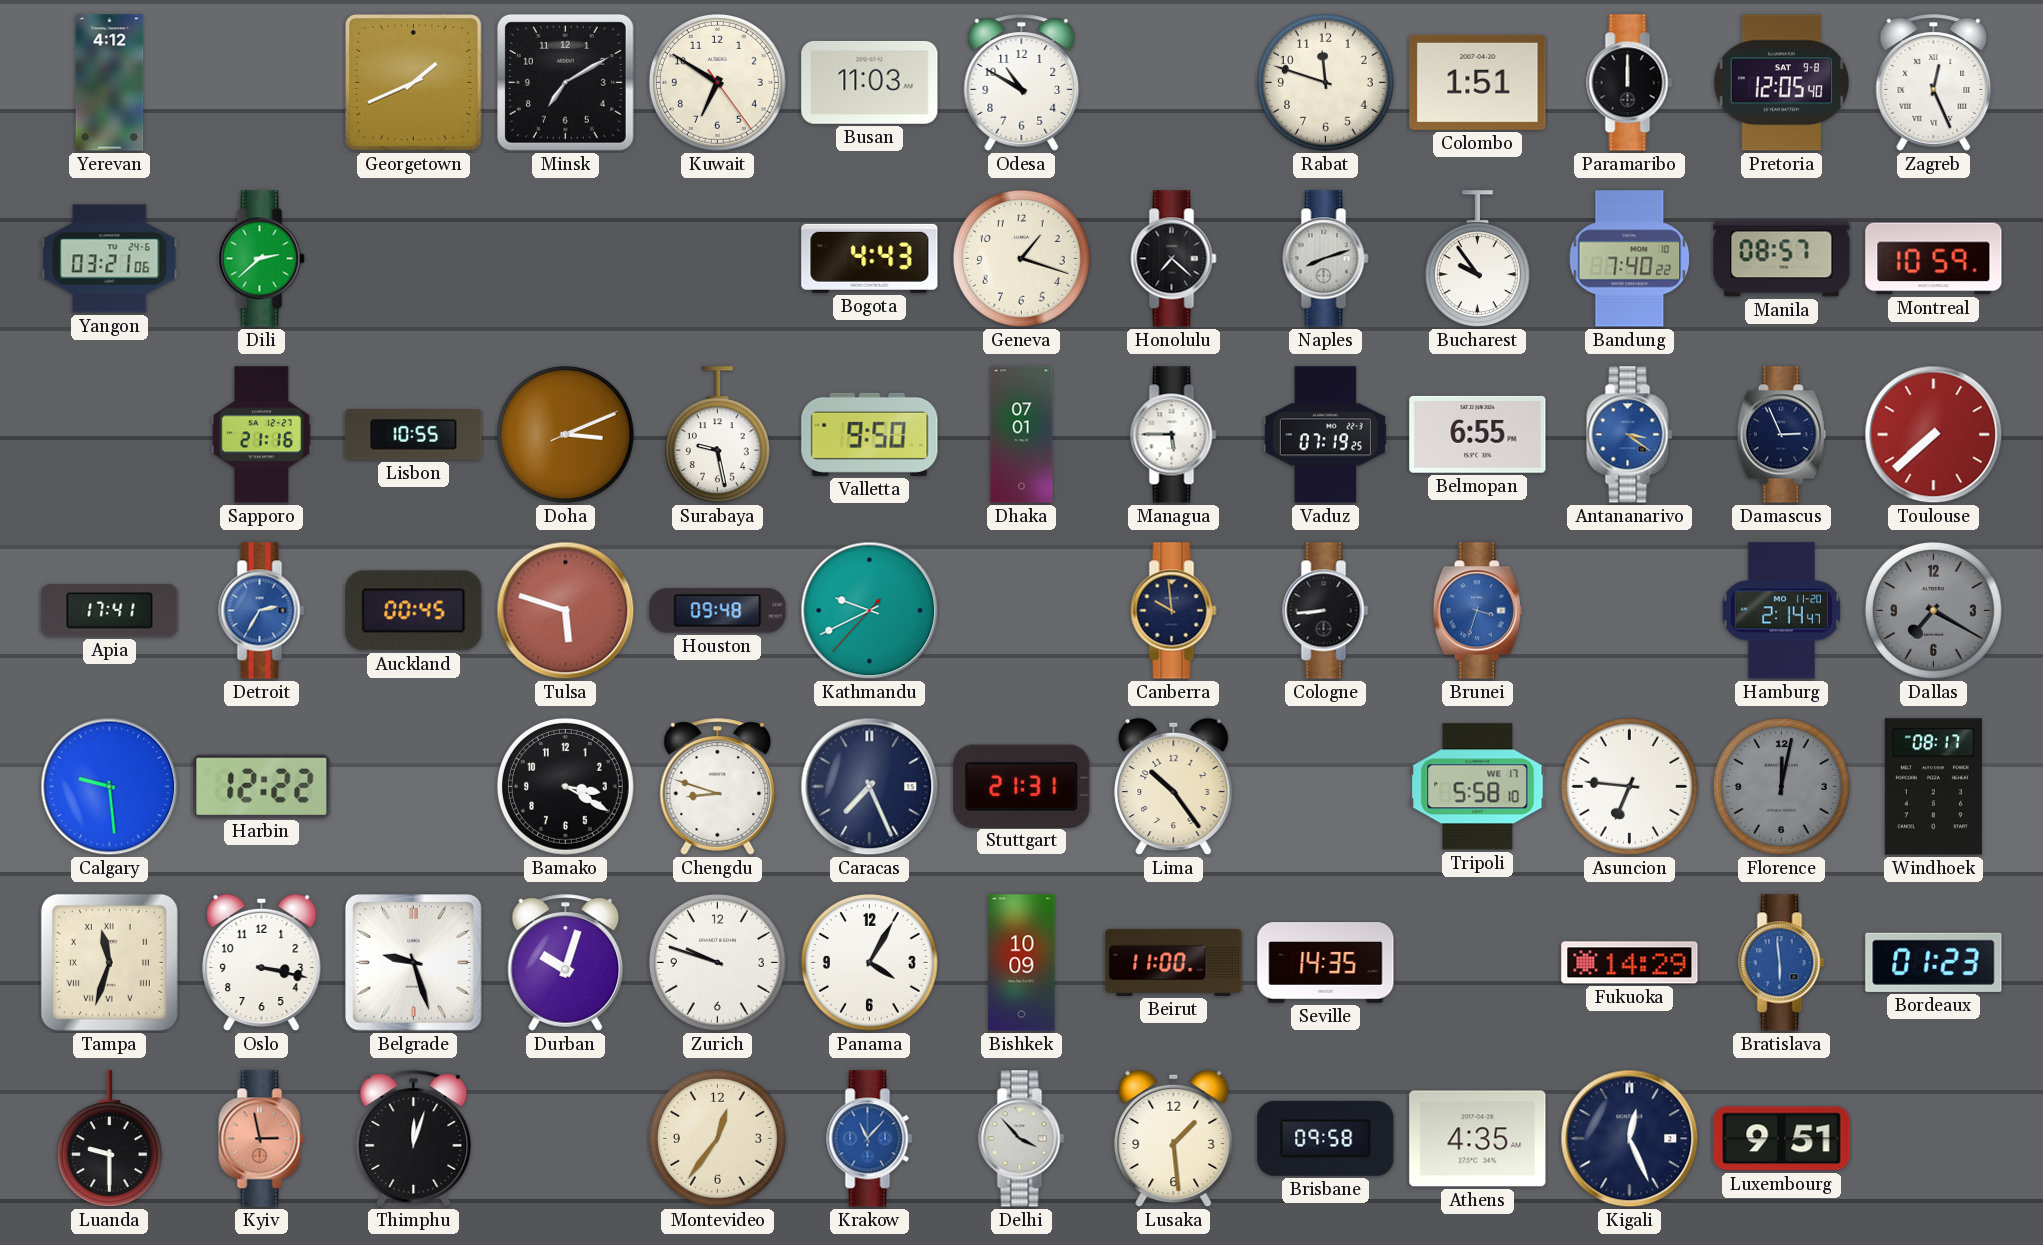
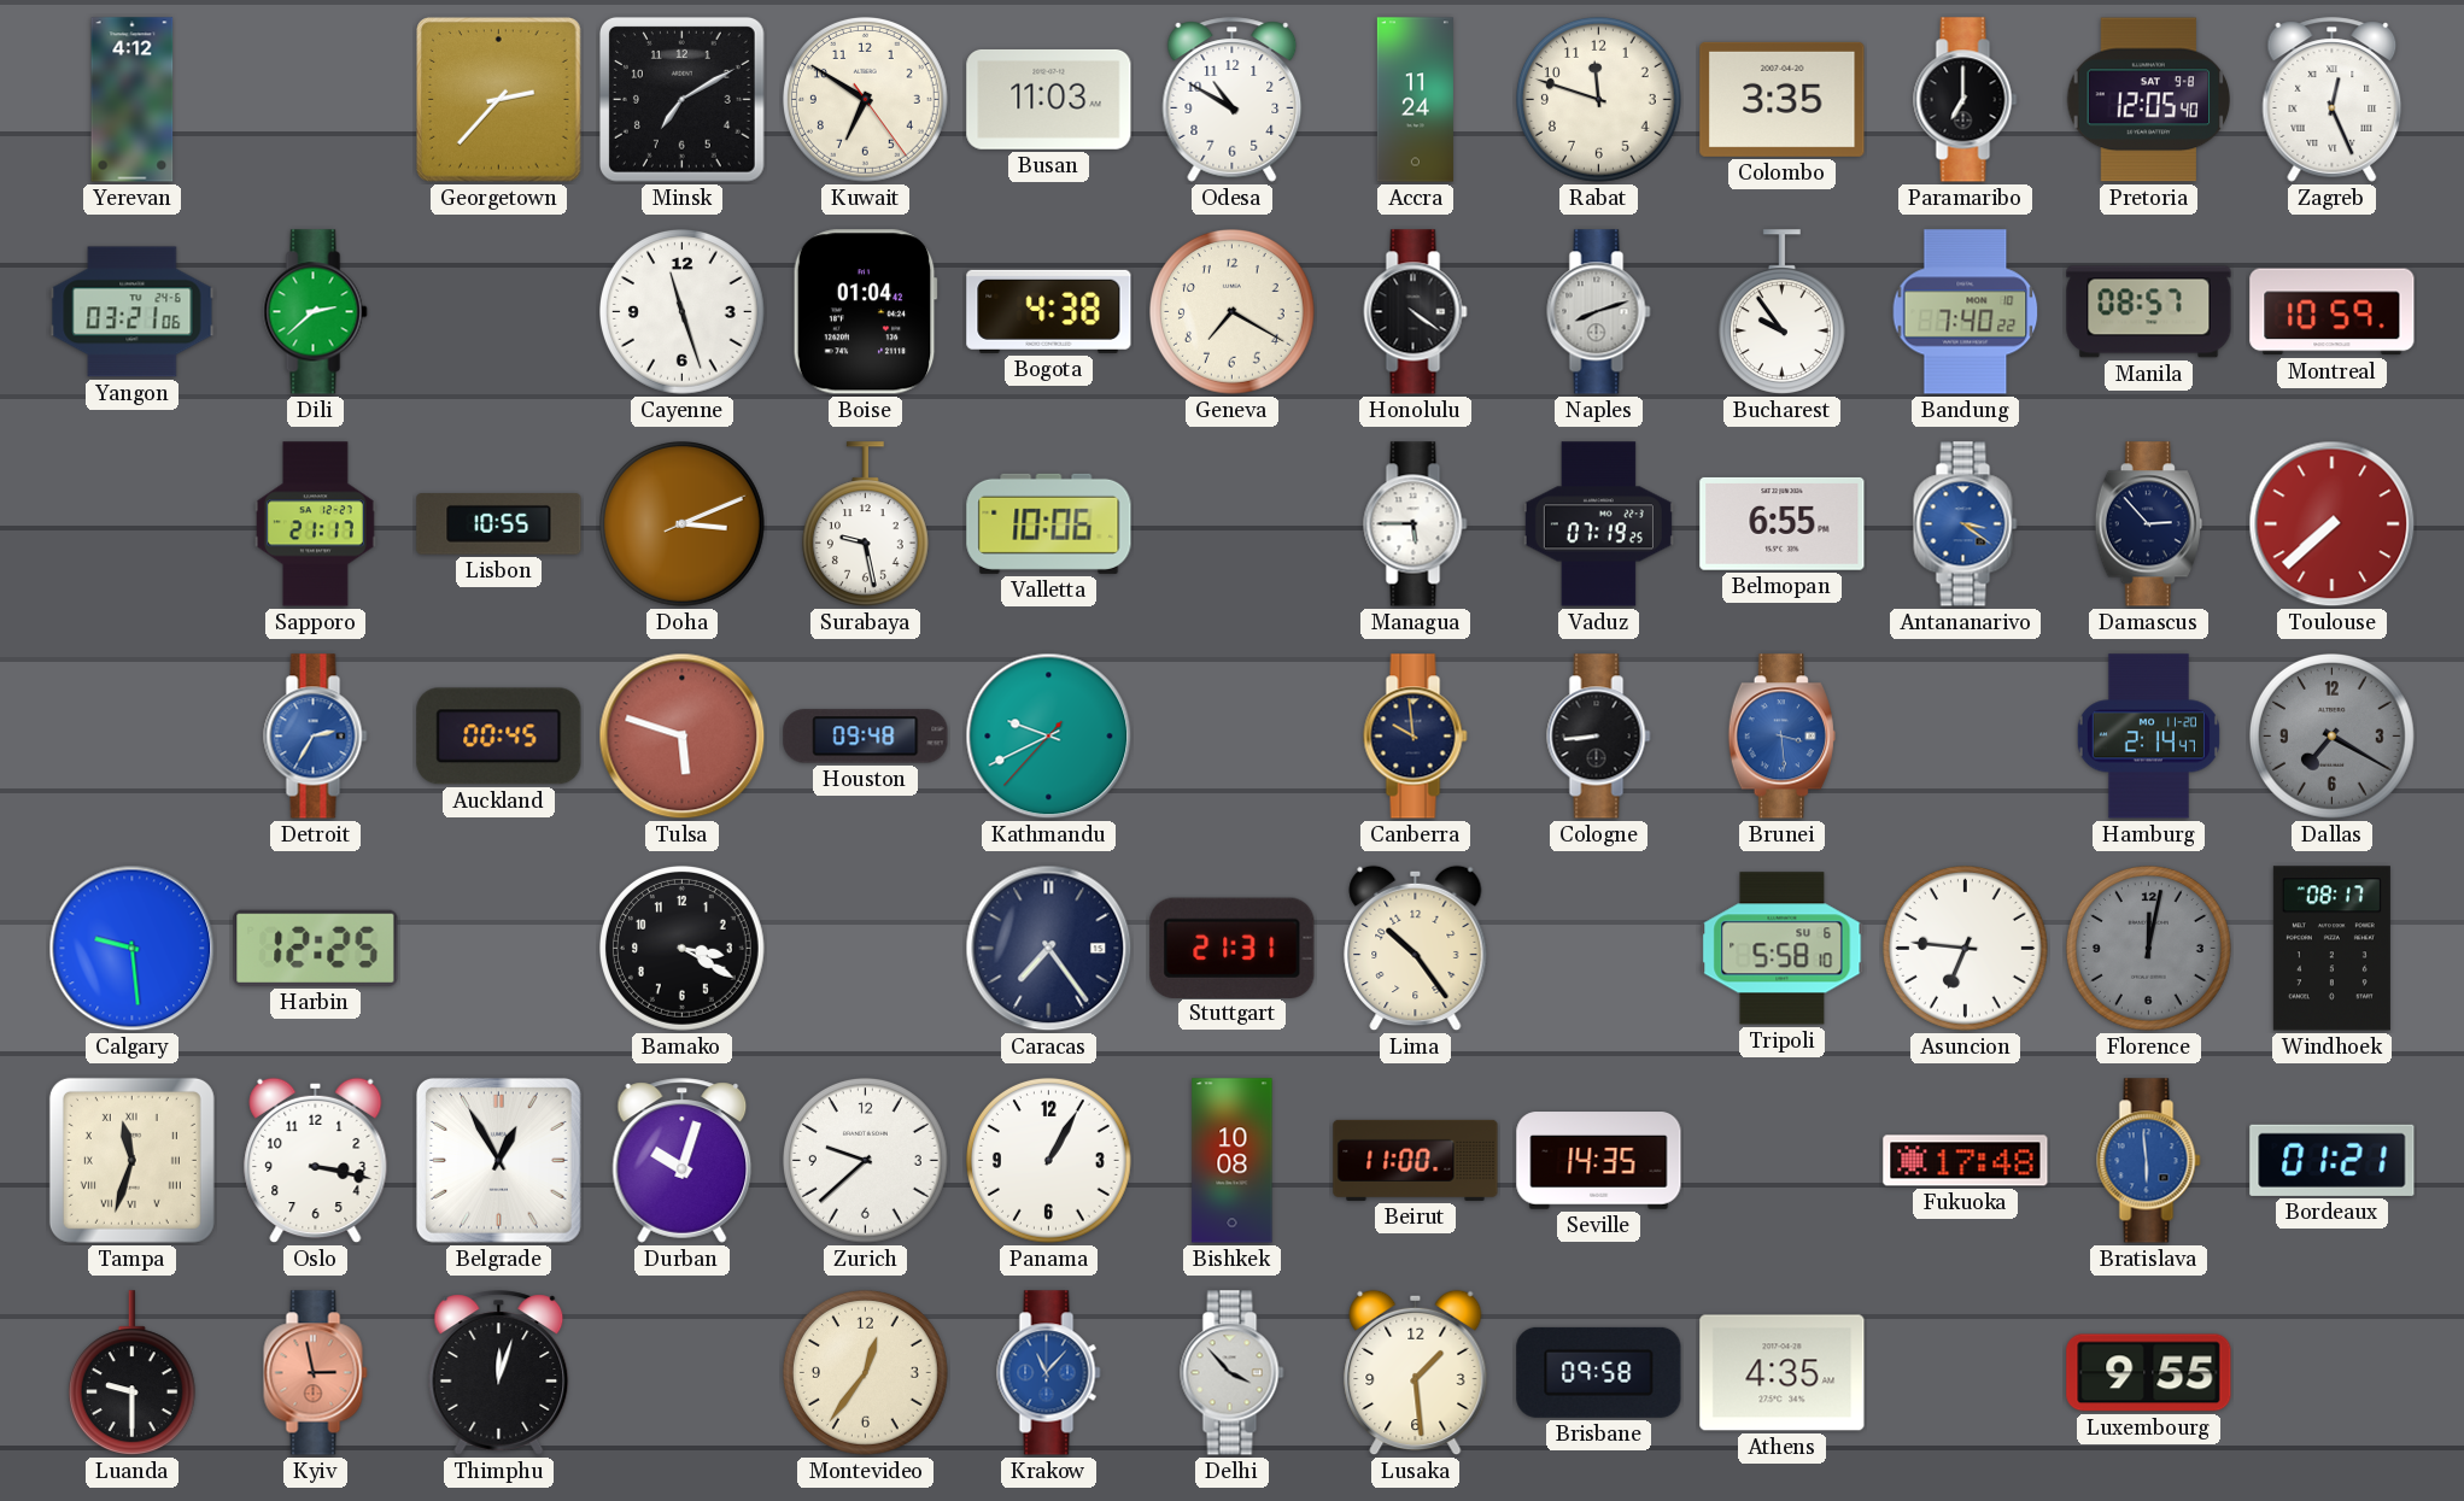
Georgetown: 1:41 -> 2:37 (499, 100)
Accra: none -> 11:24 (1415, 100)
Colombo: 1:51 -> 3:35 (1783, 99)
Paramaribo: 12:00 -> 7:00 (1966, 100)
Cayenne: none -> 11:27 (683, 312)
Boise: none -> 01:04 (865, 312)
Bogota: 4:43 -> 4:38 (1049, 311)
Geneva: 1:18 -> 7:20 (1233, 312)
Honolulu: 7:22 -> 4:21 (1416, 312)
Sapporo: 21:16 -> 21:17 (315, 524)
Valletta: 9:50 -> 10:06 (1049, 523)
Dhaka: 07:01 -> none (1022, 435)
Damascus: 2:56 -> 2:53 (2148, 524)
Apia: 17:41 -> none (110, 611)
Brunei: 3:33 -> 3:29 (1781, 737)
Harbin: 12:22 -> 12:25 (316, 948)
Chengdu: 8:48 -> none (718, 787)
Caracas: 7:26 -> 7:24 (1049, 949)
Tripoli date: WE 17 -> SU 6 (1783, 949)
Belgrade: 9:27 -> 12:55 (499, 1161)
Zurich: 9:48 -> 9:38 (866, 1161)
Panama: 4:05 -> 1:05 (1049, 1161)
Bishkek: 10:09 -> 10:08 (1233, 1161)
Fukuoka: 14:29 -> 17:48 (1966, 1161)
Bordeaux: 01:23 -> 01:21 (2333, 1160)
Kigali: 12:26 -> none (1630, 1139)
Luxembourg: 9:51 -> 9:55 (2149, 1373)
